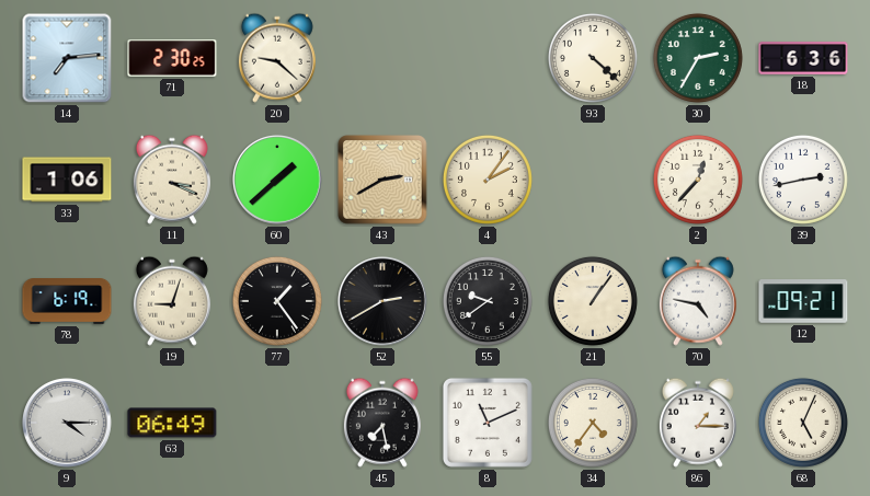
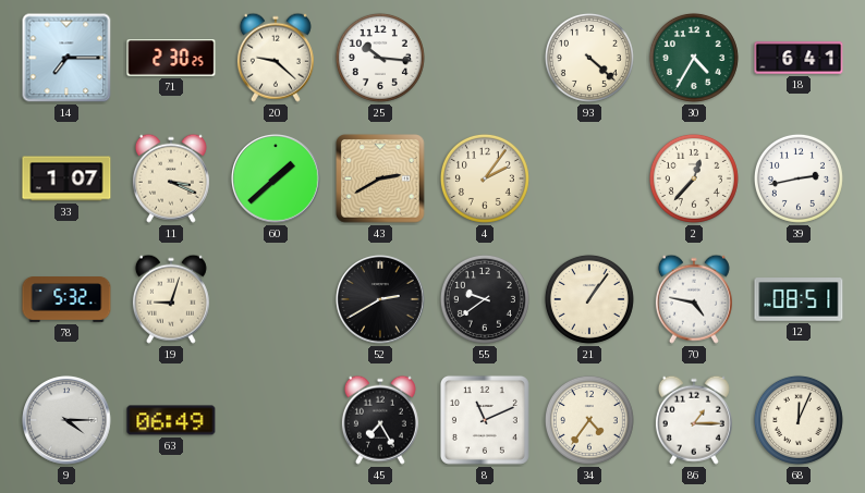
14: 7:14 -> 7:15 (66, 58)
25: none -> 10:16 (380, 58)
30: 2:35 -> 4:35 (694, 58)
18: 6:36 -> 6:41 (799, 58)
33: 1:06 -> 1:07 (66, 178)
78: 6:19 -> 5:32 (66, 299)
77: 1:24 -> none (277, 301)
12: 09:21 -> 08:51 (799, 299)
45: 7:28 -> 7:25 (380, 420)
68: 5:04 -> 12:04 (799, 420)
